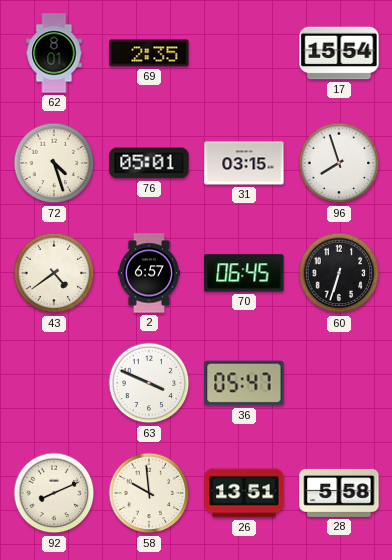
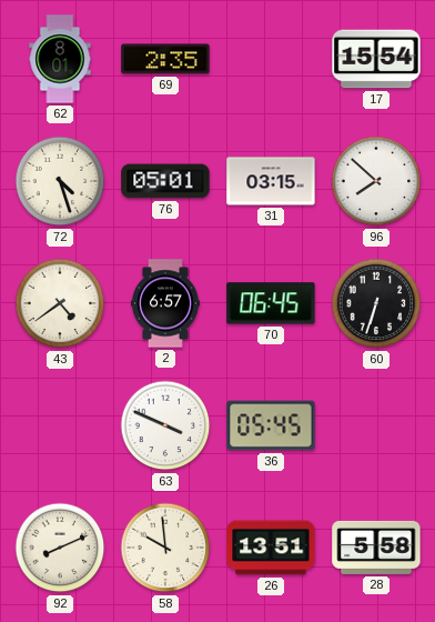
96: 7:57 -> 7:52 (376, 181)
36: 05:47 -> 05:45 (271, 425)
